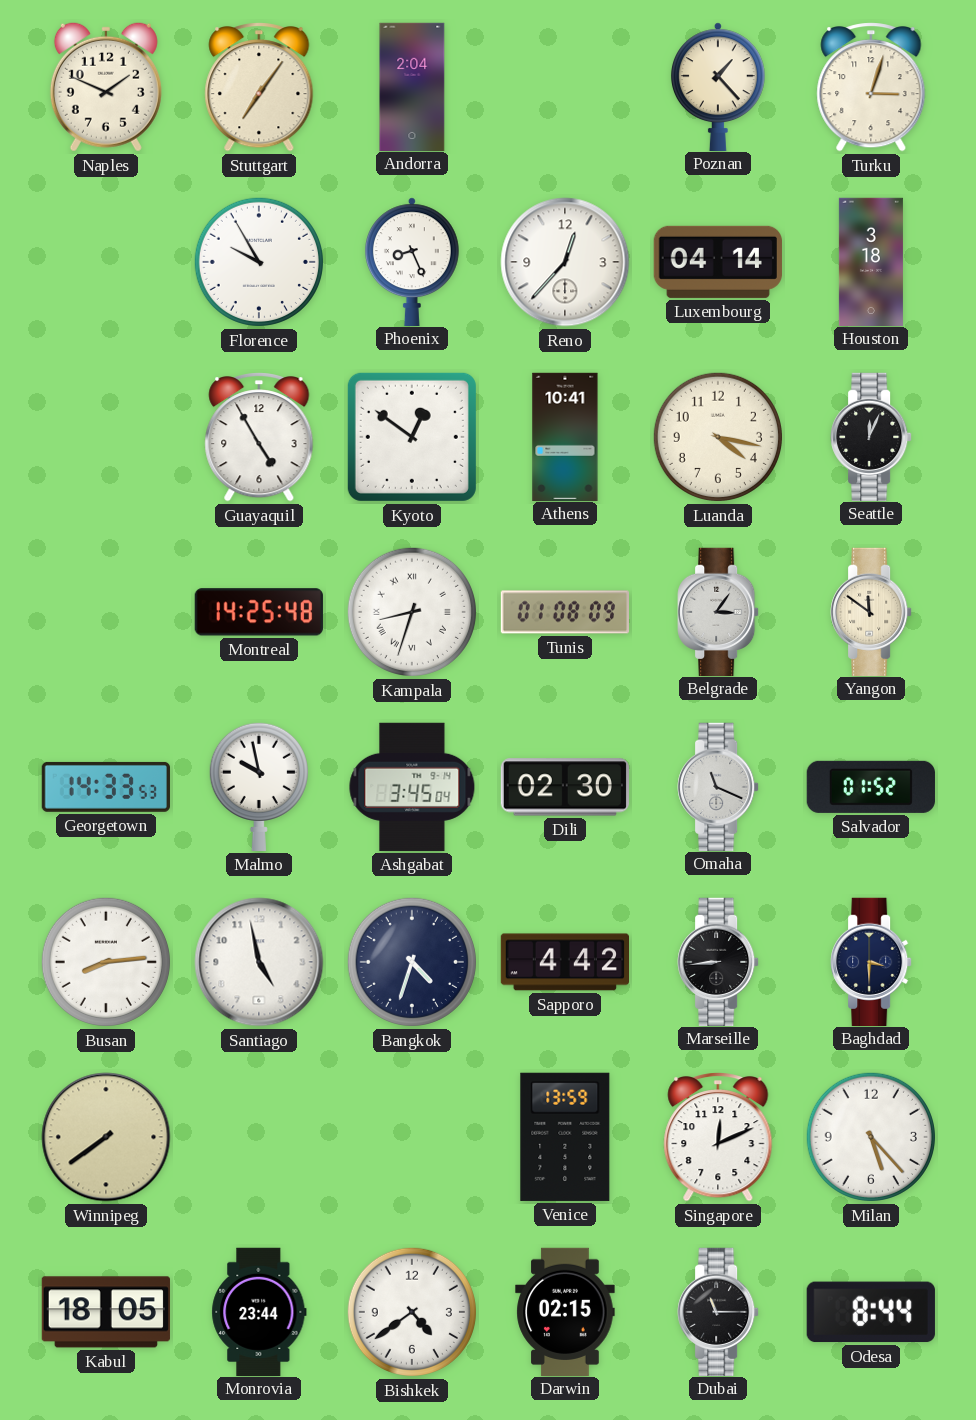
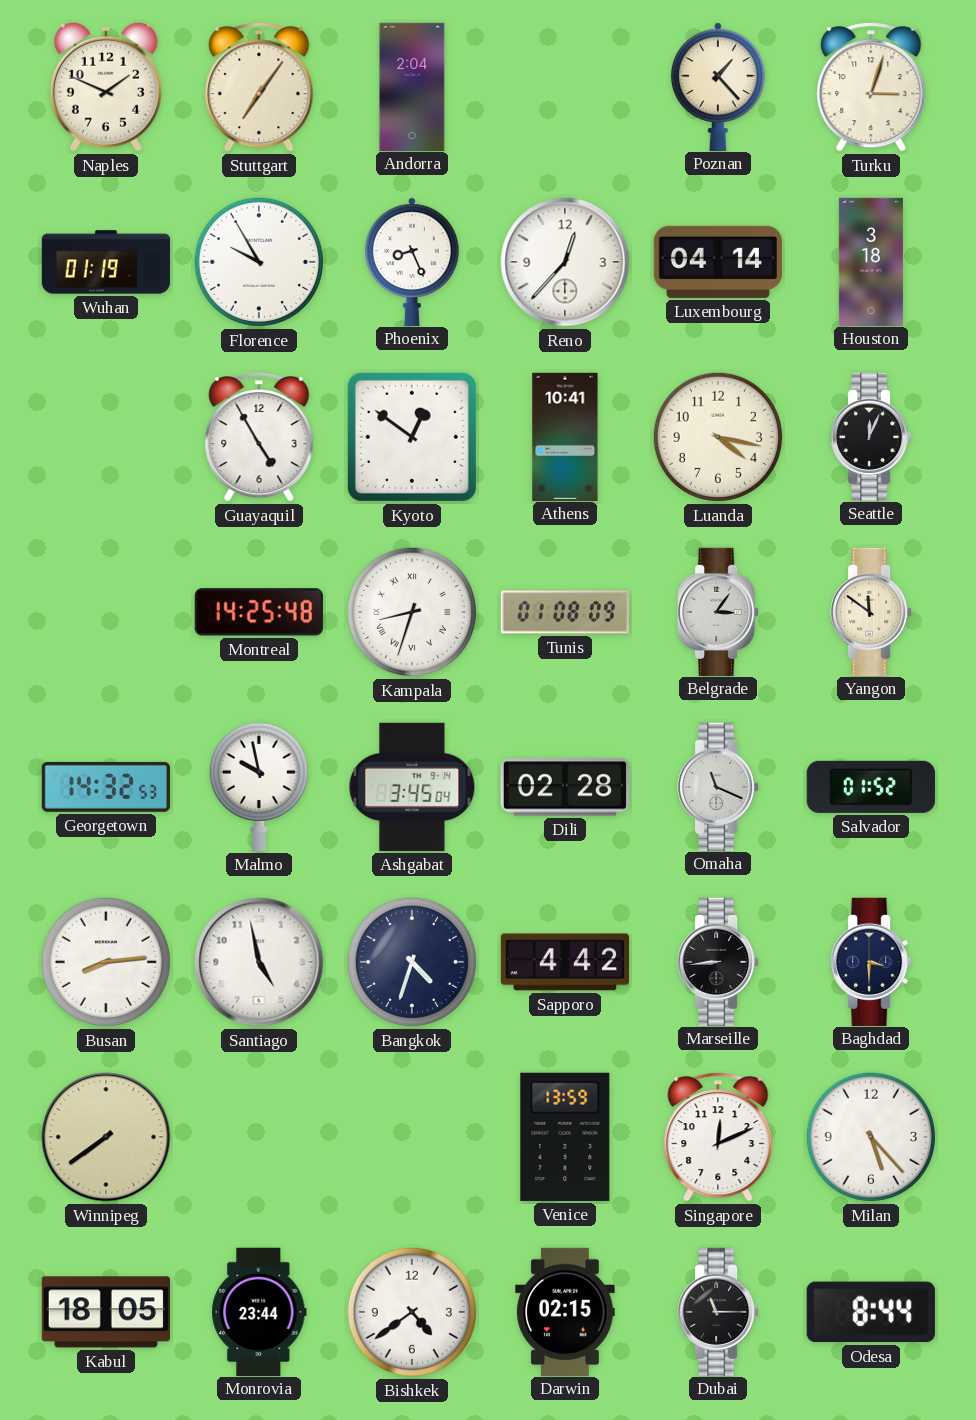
Wuhan: none -> 01:19 (106, 262)
Georgetown: 14:33 -> 14:32 (106, 787)
Dili: 02:30 -> 02:28 (565, 787)
